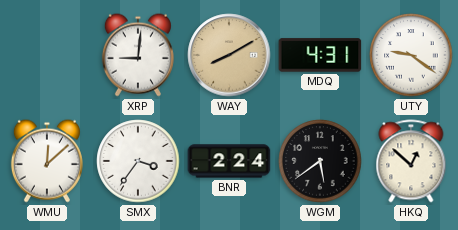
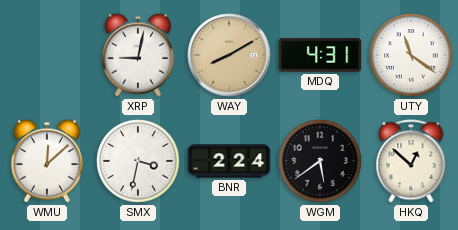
XRP: 9:01 -> 9:02 (138, 55)
UTY: 9:21 -> 11:21 (411, 55)
SMX: 3:36 -> 3:32 (138, 161)
